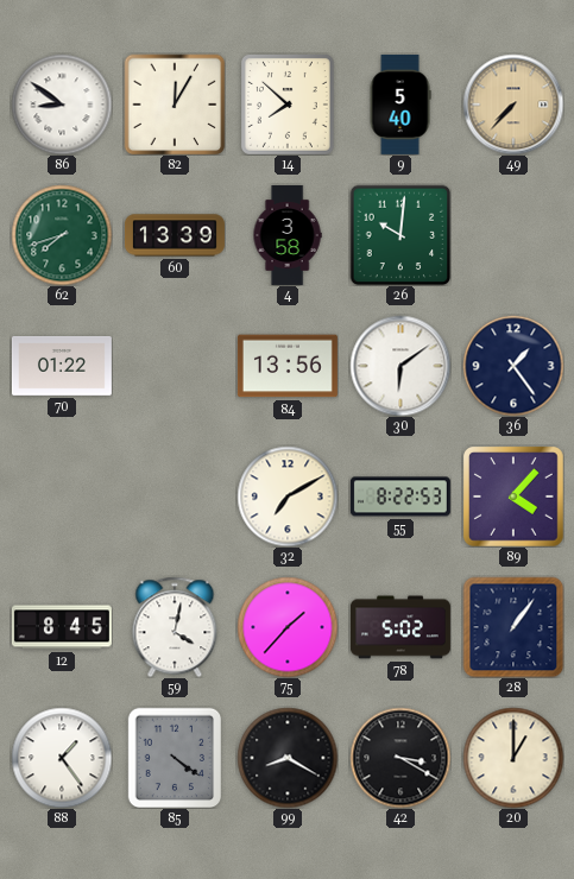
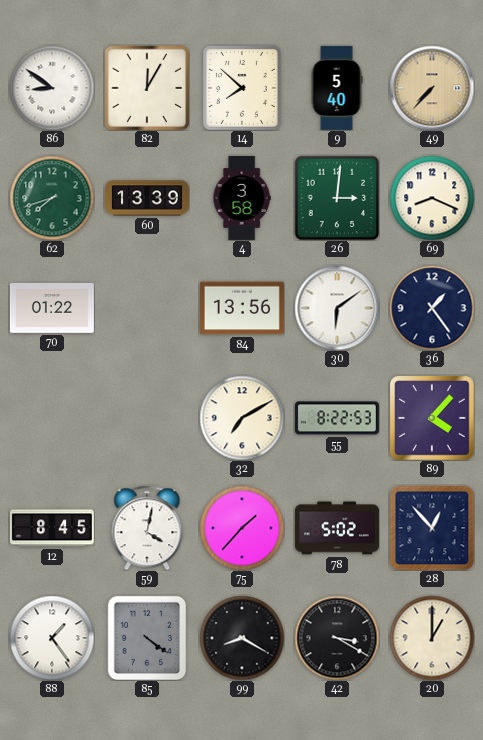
26: 10:01 -> 3:01 (337, 198)
69: none -> 8:19 (432, 198)
28: 1:06 -> 12:53 (432, 528)
